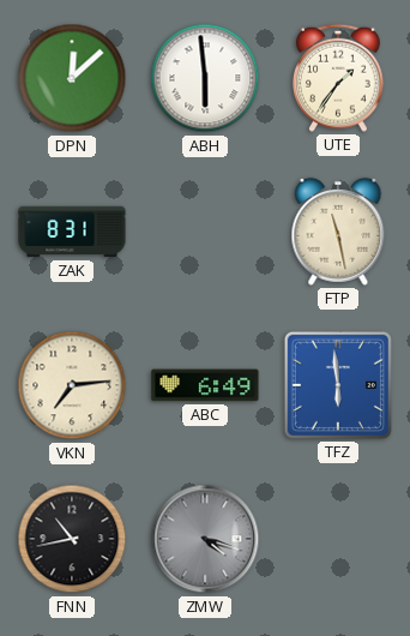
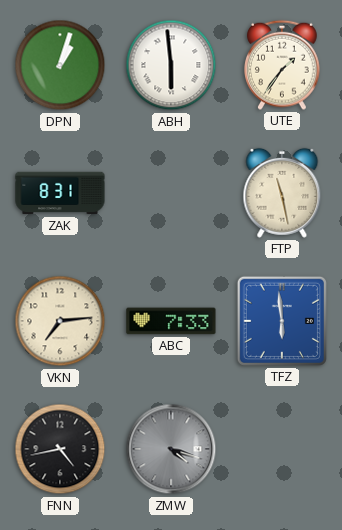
DPN: 12:08 -> 1:03 (60, 65)
ABC: 6:49 -> 7:33 (171, 321)
FNN: 10:43 -> 4:43 (60, 449)
